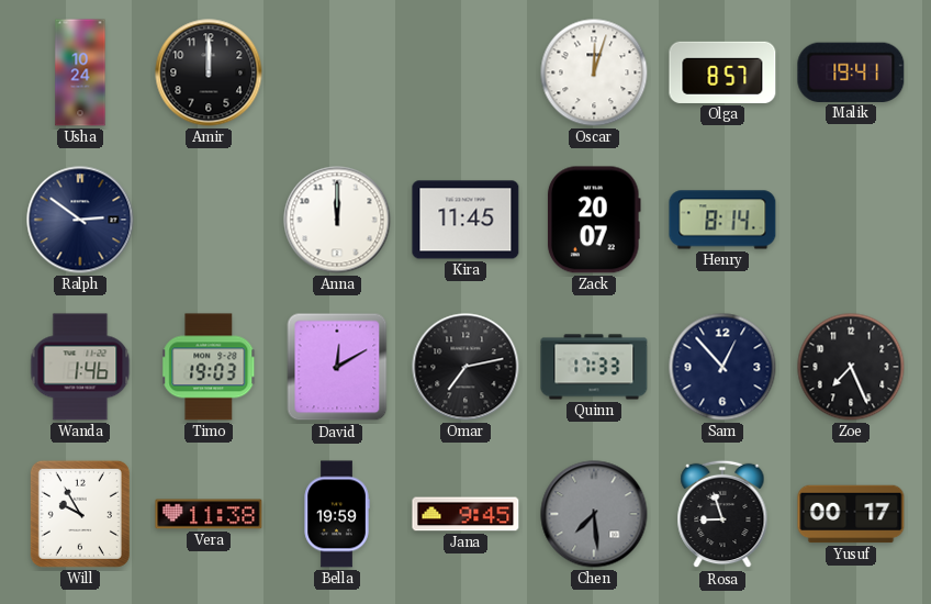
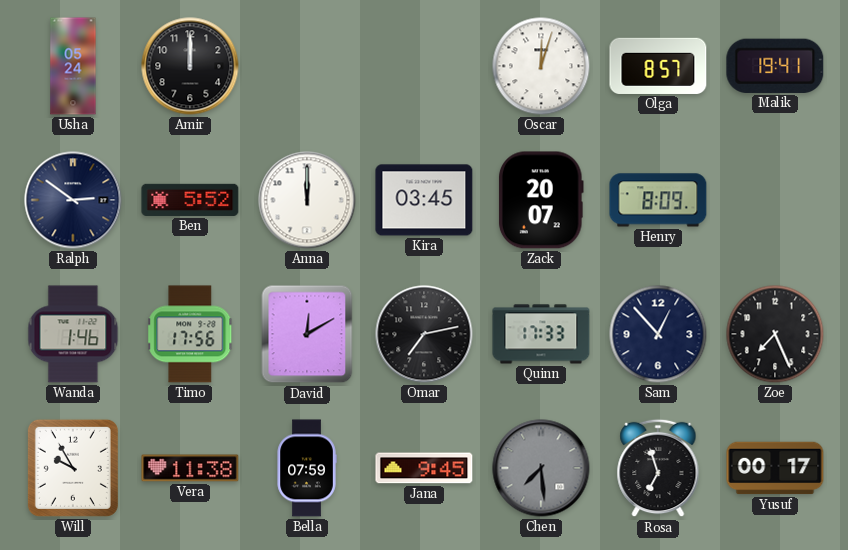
Usha: 10:24 -> 05:24 (73, 66)
Ben: none -> 5:52 (190, 200)
Kira: 11:45 -> 03:45 (424, 200)
Henry: 8:14 -> 8:09 (658, 200)
Timo: 19:03 -> 17:56 (190, 334)
Bella: 19:59 -> 07:59 (307, 468)
Rosa: 8:57 -> 6:57 (658, 468)
